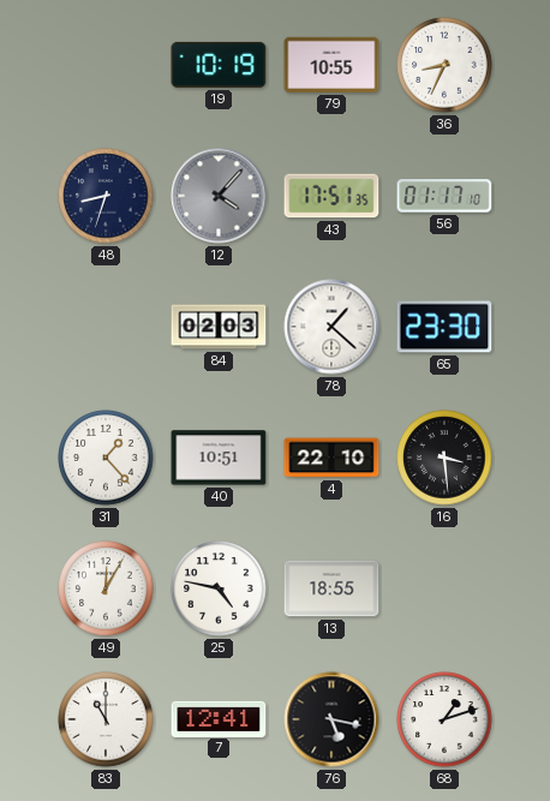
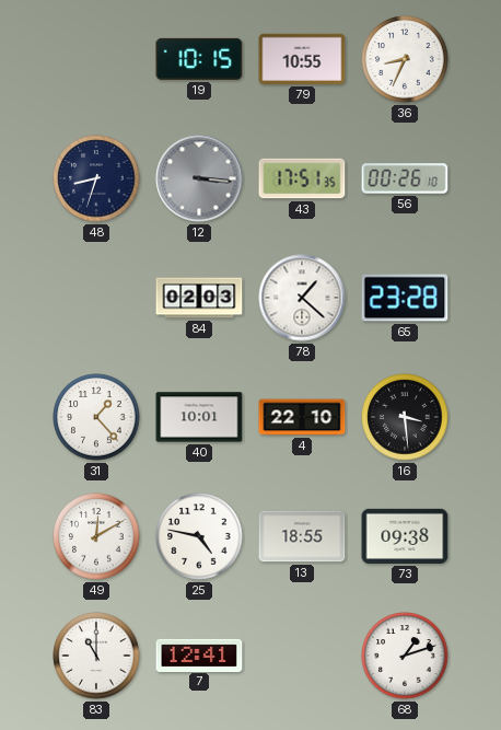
19: 10:19 -> 10:15 (199, 59)
12: 4:07 -> 3:16 (199, 178)
56: 01:17 -> 00:26 (405, 178)
65: 23:30 -> 23:28 (405, 298)
40: 10:51 -> 10:01 (199, 417)
49: 12:05 -> 12:10 (96, 536)
73: none -> 09:38 (405, 536)
76: 5:17 -> none (331, 719)
